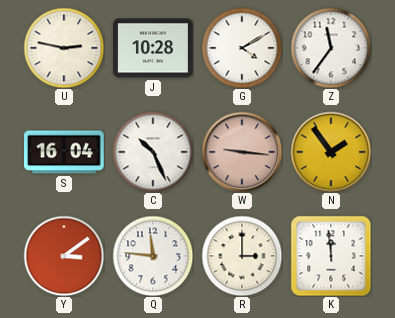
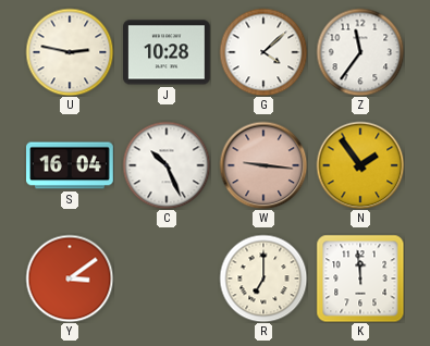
G: 4:10 -> 4:08 (263, 52)
Q: 11:46 -> none (153, 256)
R: 3:00 -> 7:00 (263, 279)
